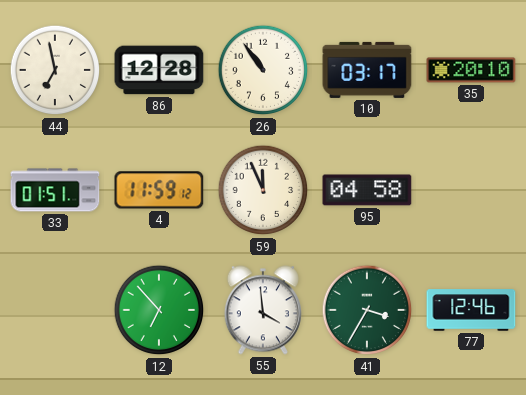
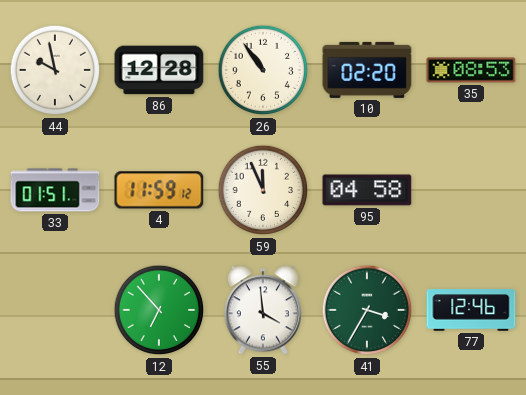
44: 6:58 -> 9:58 (55, 70)
10: 03:17 -> 02:20 (367, 70)
35: 20:10 -> 08:53 (471, 70)
